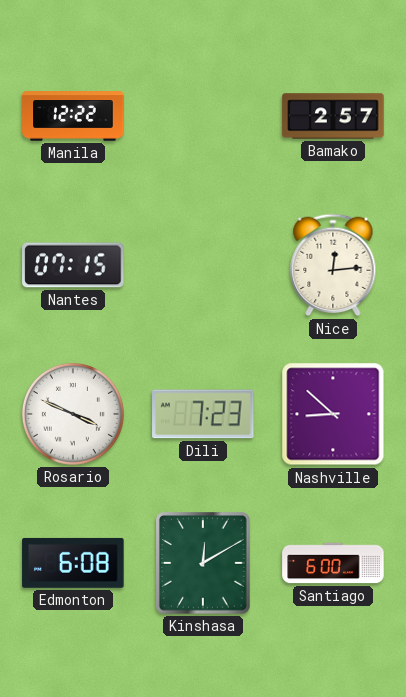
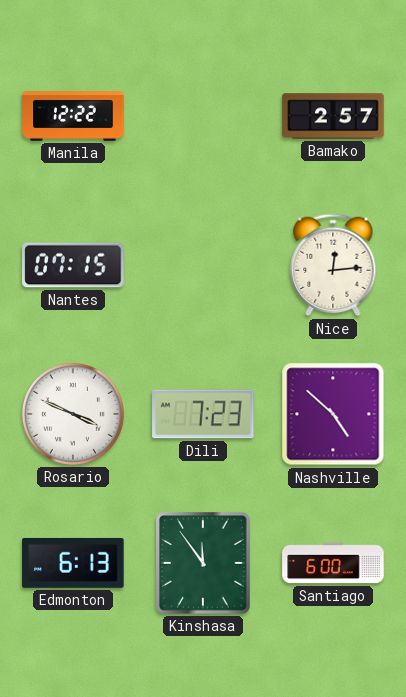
Nashville: 8:52 -> 4:52 (333, 414)
Edmonton: 6:08 -> 6:13 (73, 563)
Kinshasa: 12:10 -> 11:54 (204, 563)
